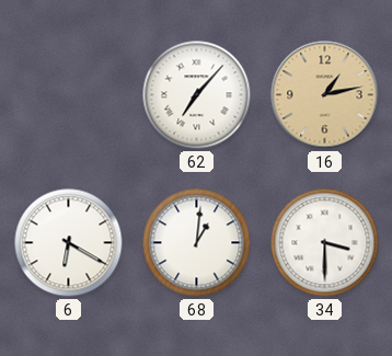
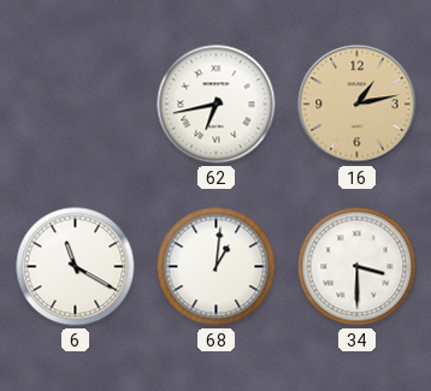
62: 7:07 -> 6:43 (217, 105)
6: 6:20 -> 11:20 (76, 267)
